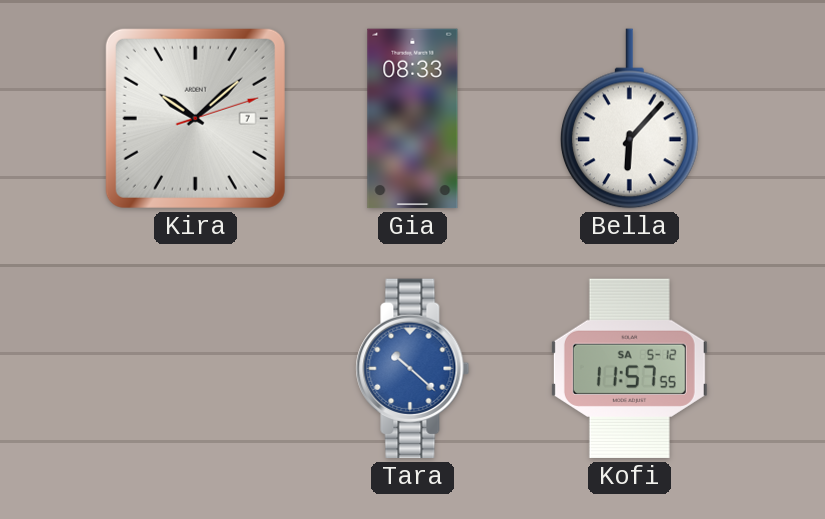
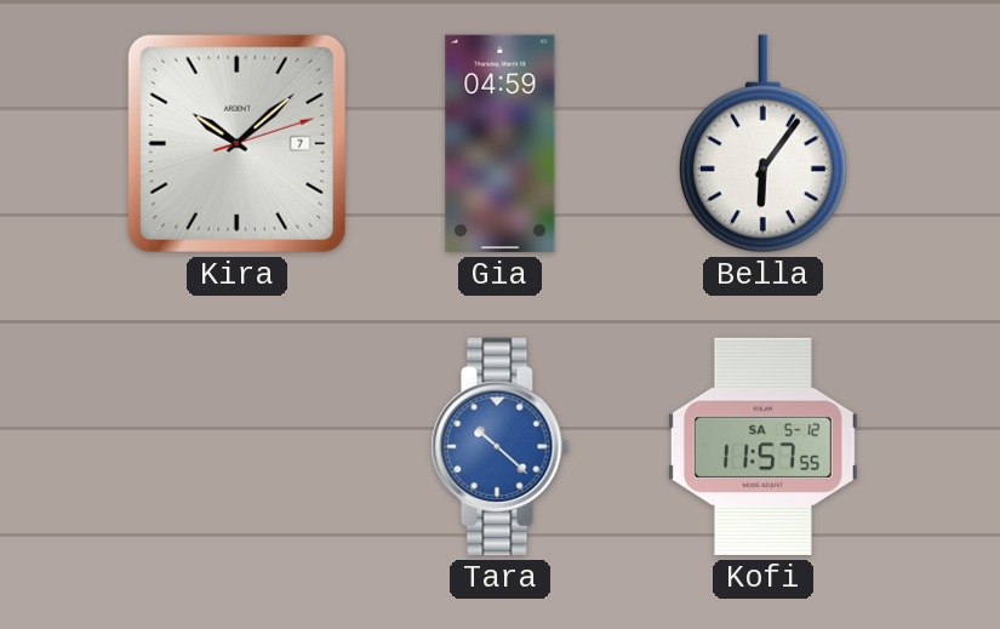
Gia: 08:33 -> 04:59 (501, 144)
Bella: 6:07 -> 6:06 (762, 144)
